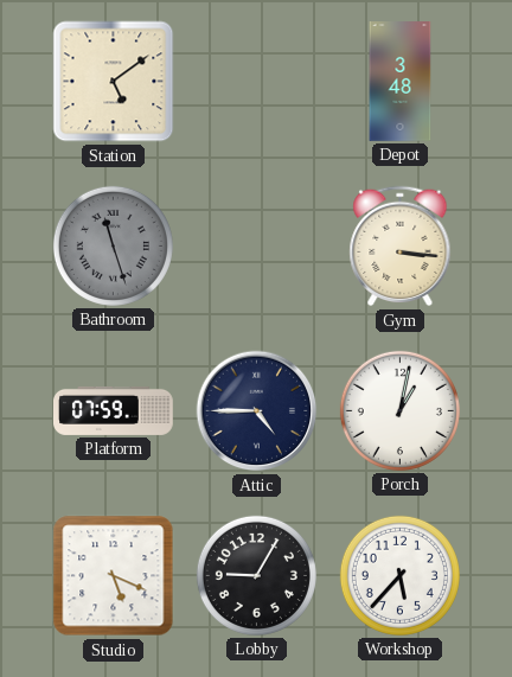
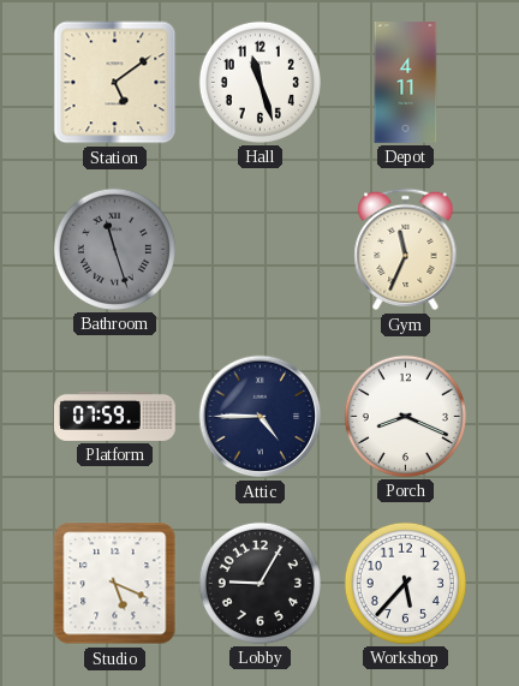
Hall: none -> 11:27 (259, 82)
Depot: 3:48 -> 4:11 (406, 83)
Gym: 3:16 -> 11:34 (406, 250)
Porch: 1:02 -> 8:19 (405, 416)
